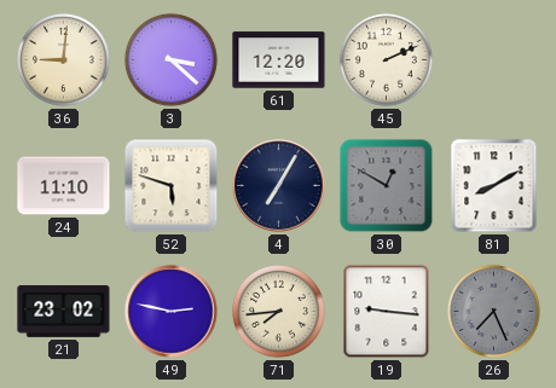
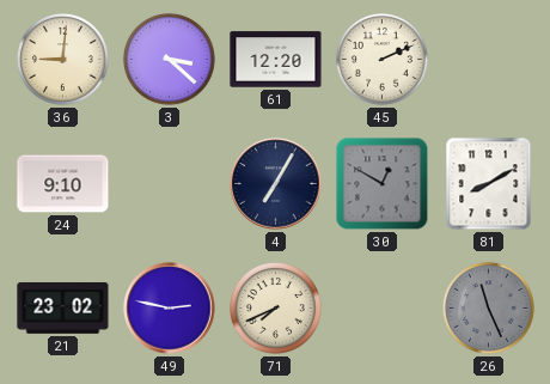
24: 11:10 -> 9:10 (63, 184)
52: 5:48 -> none (172, 186)
71: 7:44 -> 7:41 (275, 307)
19: 9:16 -> none (387, 312)
26: 7:26 -> 11:26 (488, 307)
